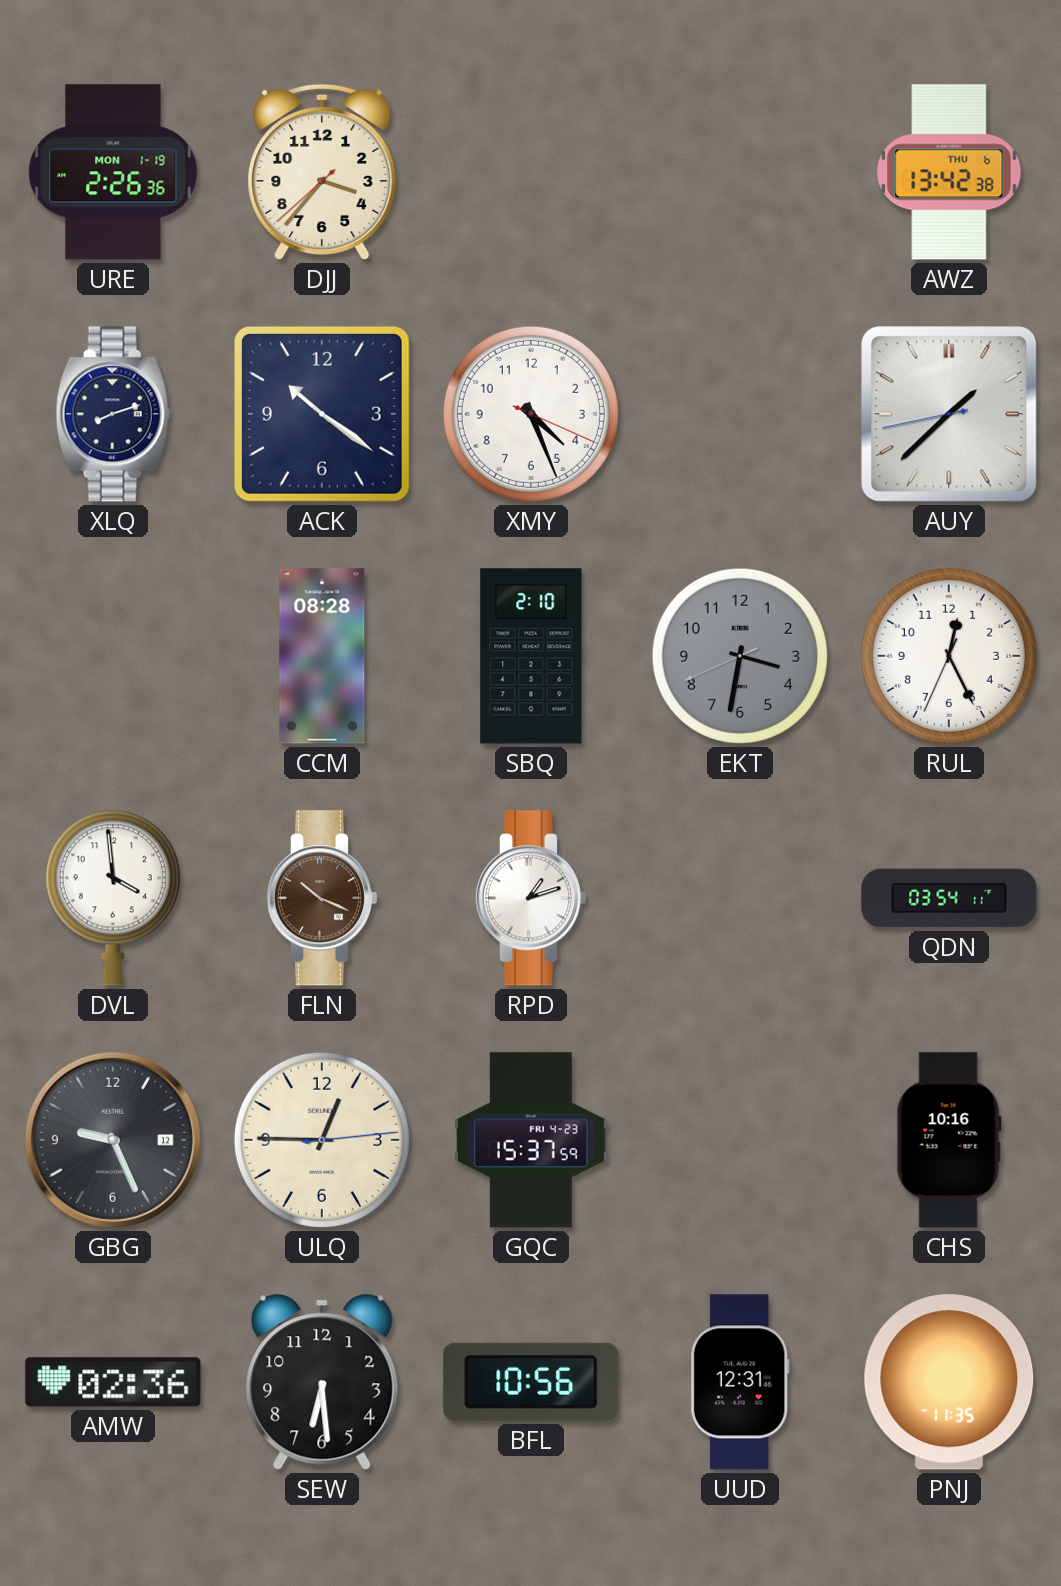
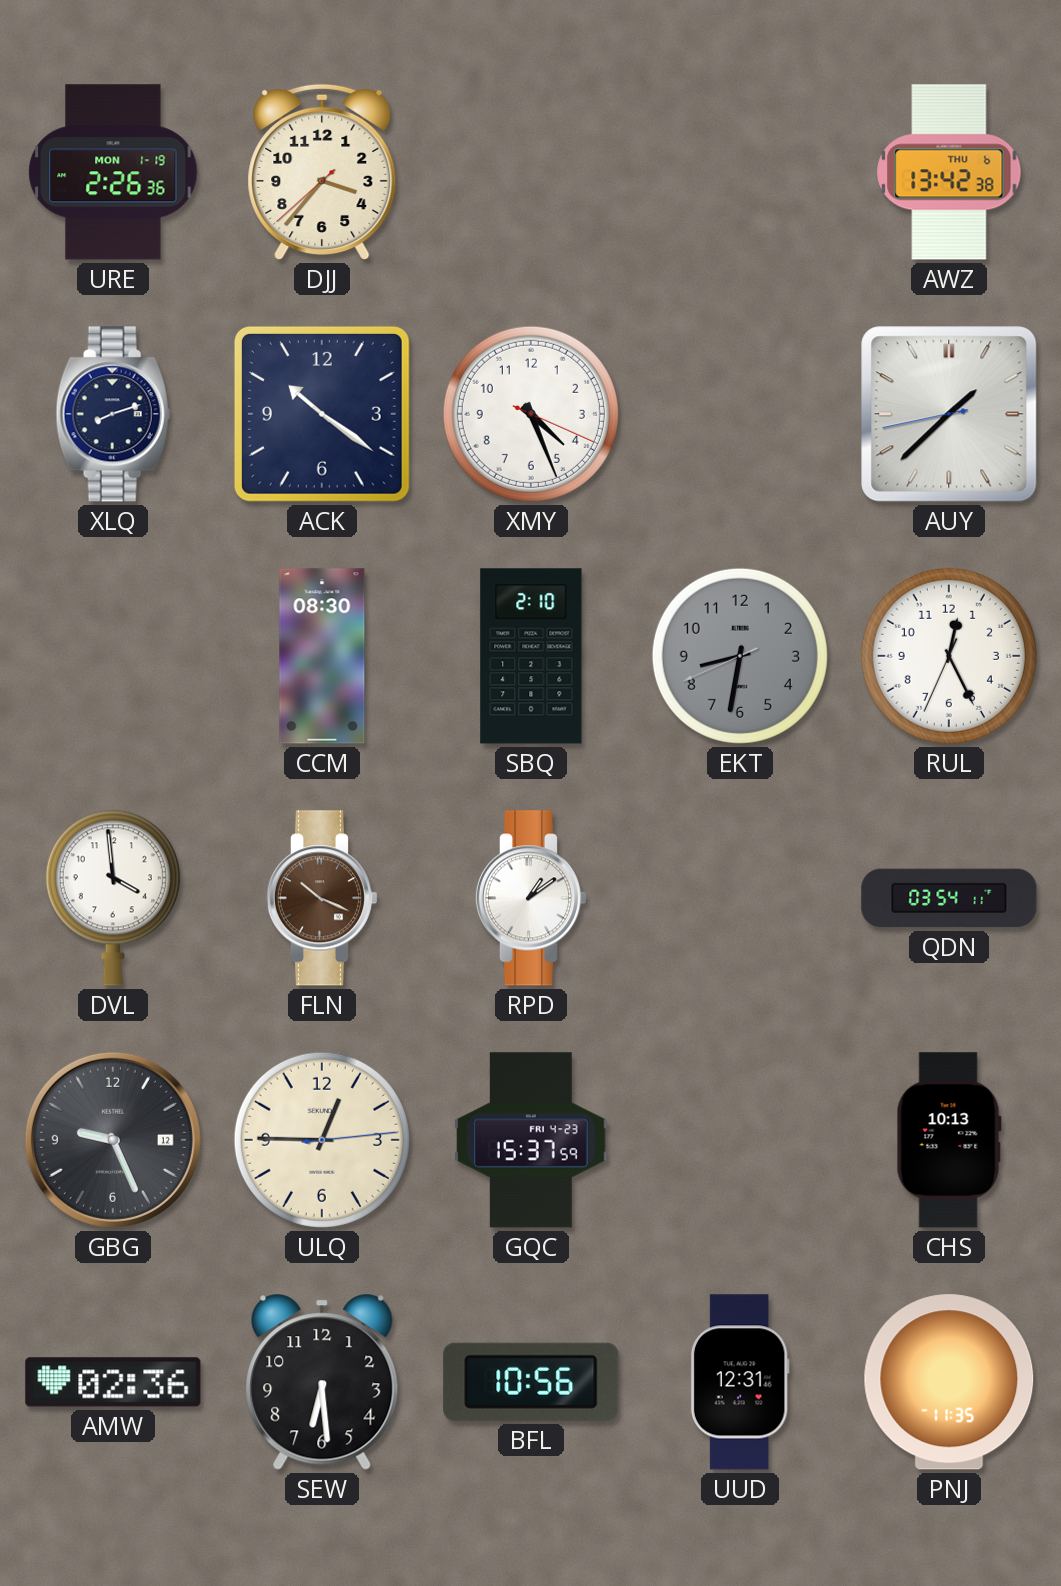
CCM: 08:28 -> 08:30 (322, 656)
EKT: 3:31 -> 8:31 (740, 656)
RPD: 1:12 -> 1:09 (530, 898)
CHS: 10:16 -> 10:13 (949, 1140)
